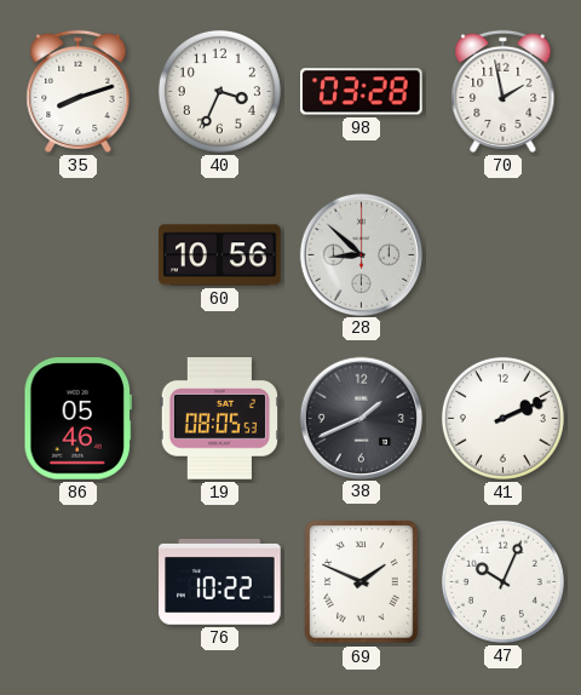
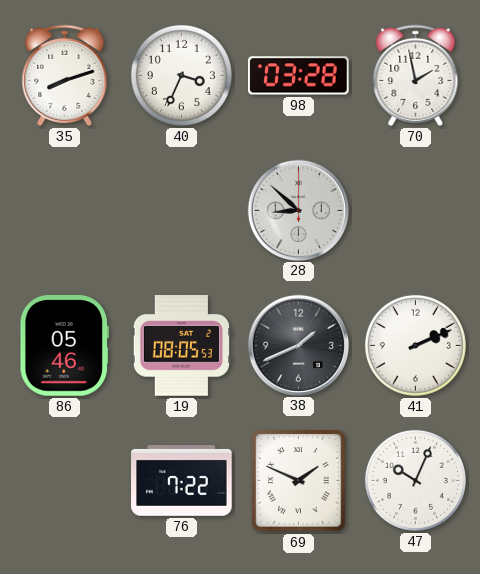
60: 10:56 -> none (220, 255)
76: 10:22 -> 7:22 (182, 481)
